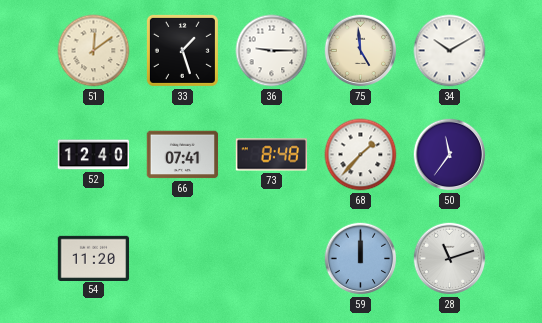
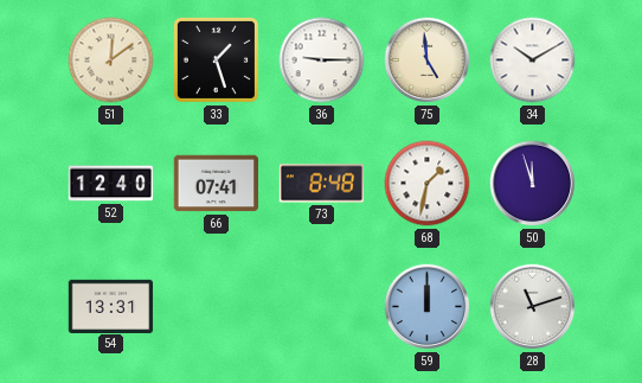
68: 1:37 -> 1:32 (428, 184)
50: 11:36 -> 11:57 (533, 184)
54: 11:20 -> 13:31 (111, 306)
